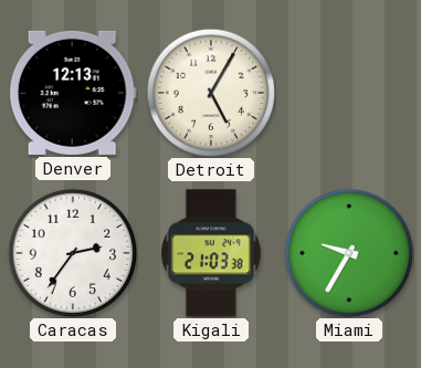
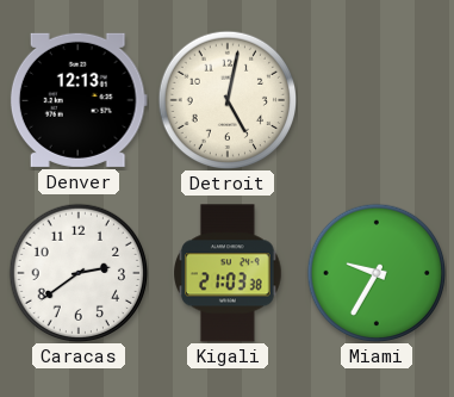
Detroit: 5:05 -> 5:02 (228, 100)
Caracas: 2:36 -> 2:39 (79, 273)
